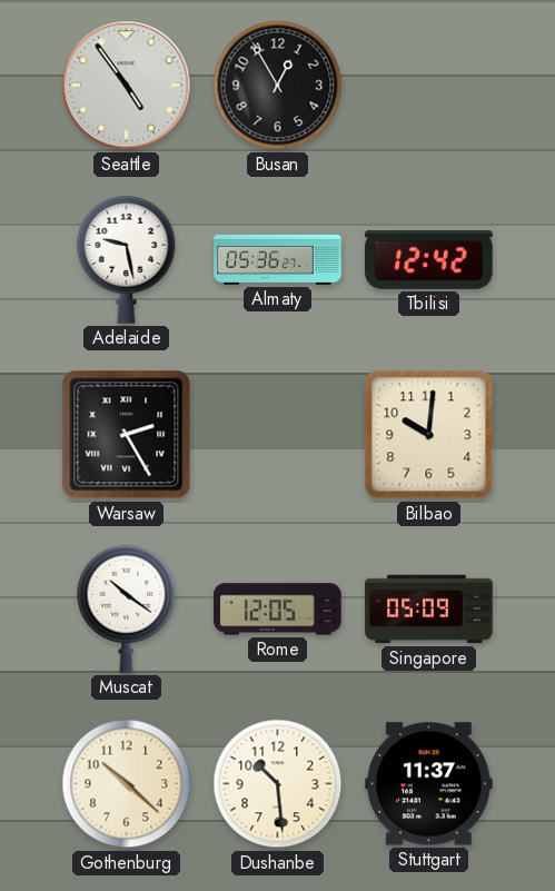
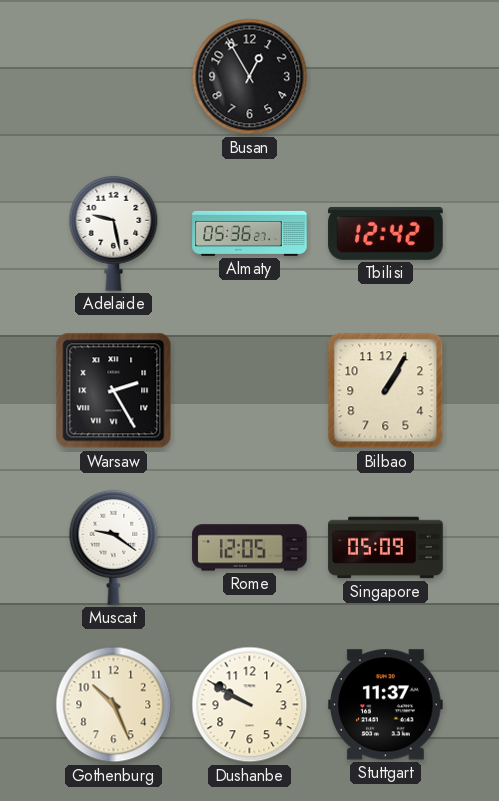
Seattle: 4:54 -> none (127, 86)
Bilbao: 10:01 -> 1:05 (386, 391)
Muscat: 10:21 -> 9:21 (114, 547)
Gothenburg: 10:22 -> 10:26 (114, 705)
Dushanbe: 10:29 -> 9:50 (250, 705)
